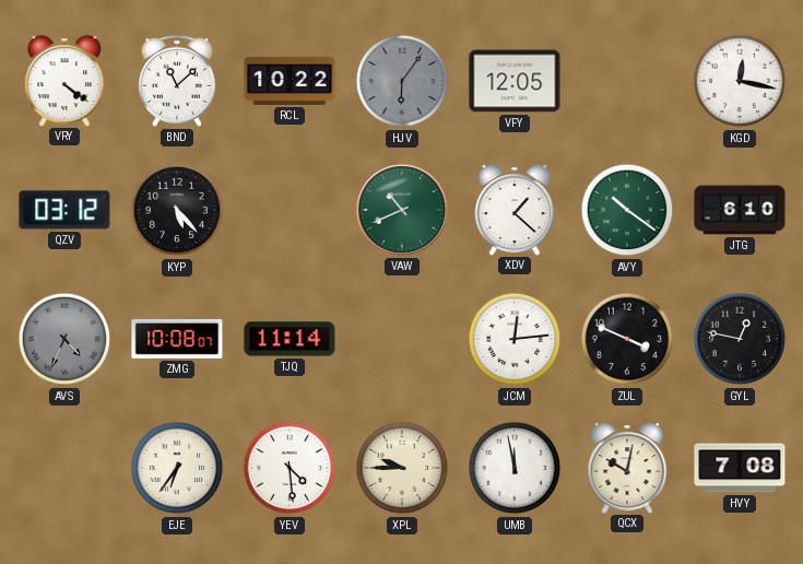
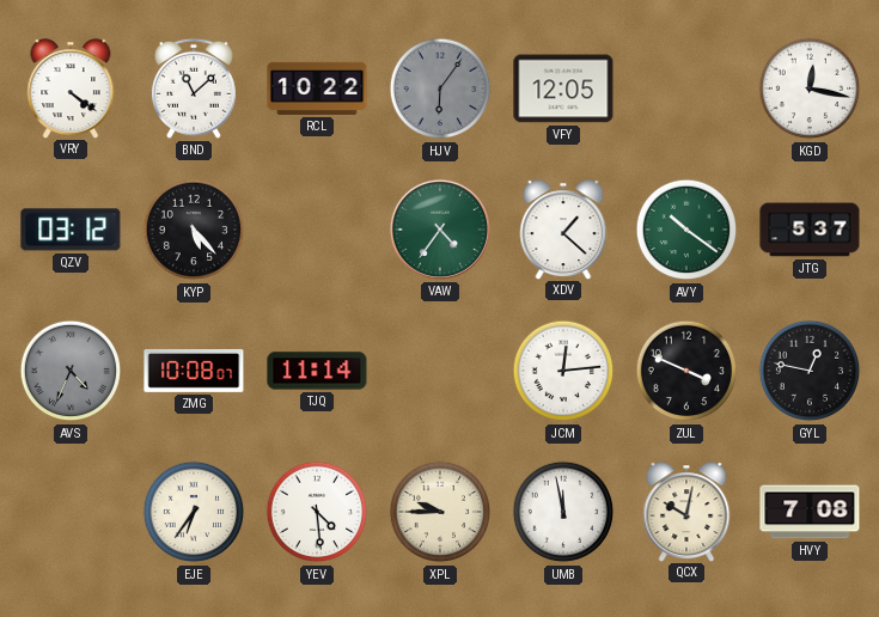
VAW: 10:41 -> 4:36 (440, 230)
JTG: 6:10 -> 5:37 (810, 230)
